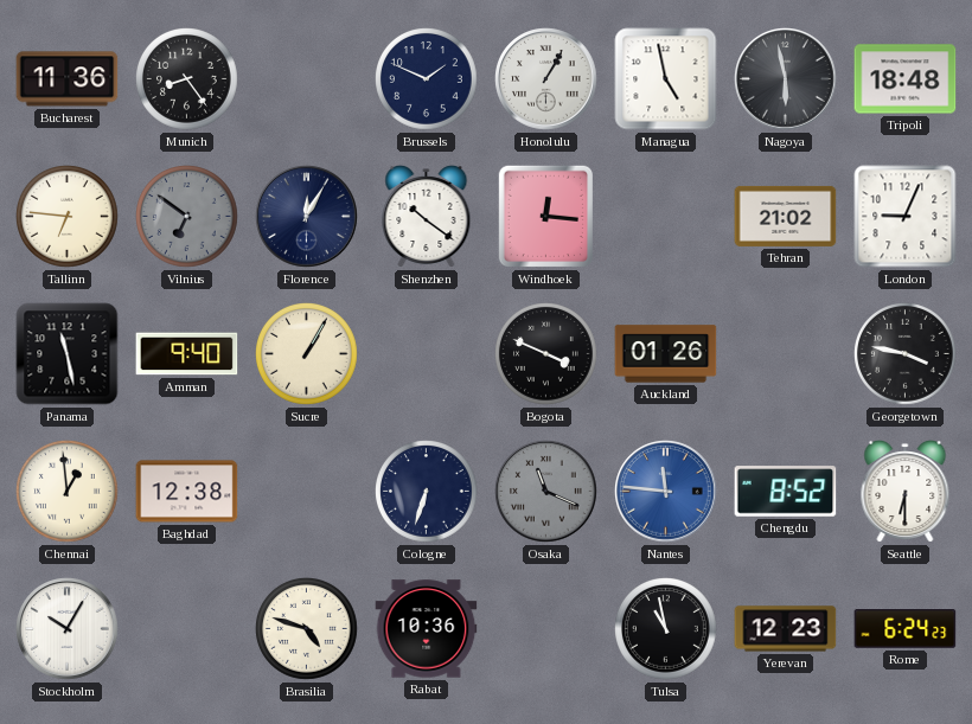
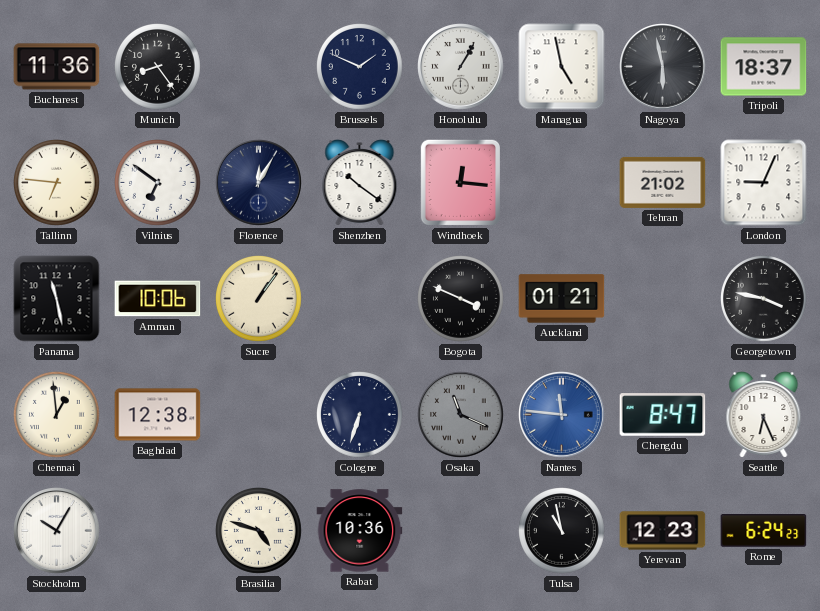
Tripoli: 18:48 -> 18:37 (764, 67)
Vilnius dial: grey -> white (158, 183)
Amman: 9:40 -> 10:06 (158, 299)
Sucre: 1:05 -> 1:06 (259, 299)
Auckland: 01:26 -> 01:21 (562, 299)
Chengdu: 8:52 -> 8:47 (663, 415)
Seattle: 6:30 -> 6:26 (764, 415)
